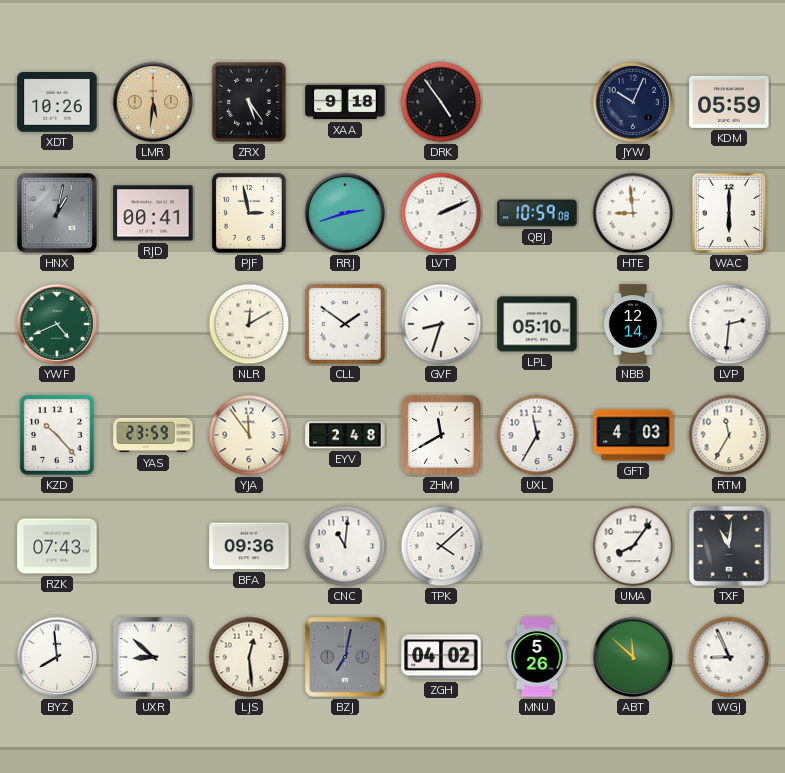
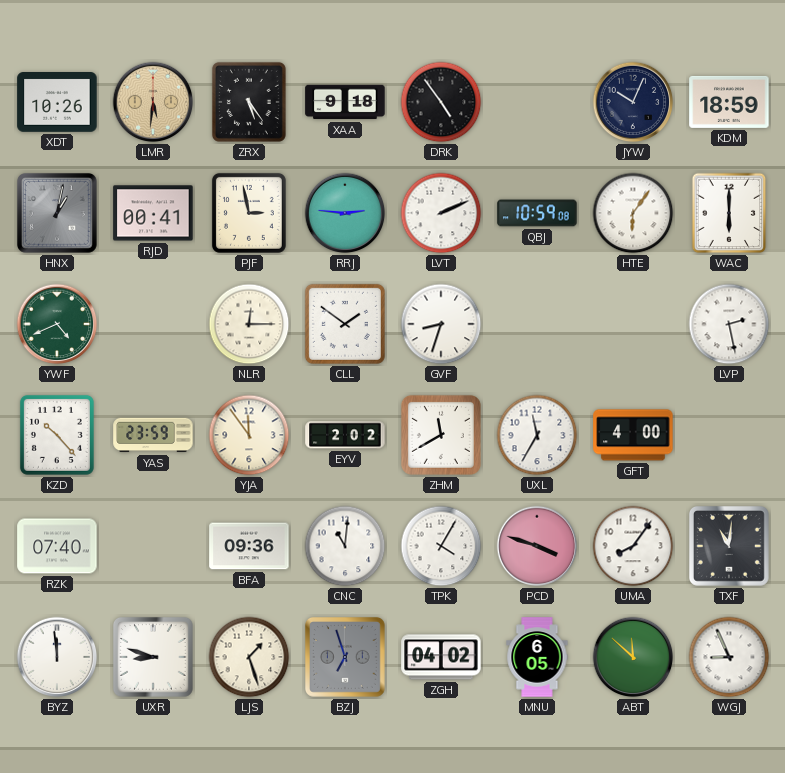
KDM: 05:59 -> 18:59 (729, 102)
RRJ: 2:42 -> 2:46 (345, 213)
HTE: 8:59 -> 6:06 (633, 213)
NLR: 12:10 -> 12:15 (249, 324)
LPL: 05:10 -> none (537, 324)
NBB: 12:14 -> none (633, 324)
LVP: 2:31 -> 2:28 (729, 324)
EYV: 2:48 -> 2:02 (345, 435)
GFT: 4:03 -> 4:00 (633, 435)
RTM: 11:35 -> none (729, 435)
RZK: 07:43 -> 07:40 (57, 546)
TPK: 4:08 -> 4:05 (441, 546)
PCD: none -> 3:48 (537, 546)
BYZ: 7:59 -> 11:59 (57, 657)
UXR: 8:52 -> 8:48 (154, 658)
LJS: 12:29 -> 1:27 (249, 657)
BZJ: 7:02 -> 6:57 (346, 658)
MNU: 5:26 -> 6:05 (537, 657)
